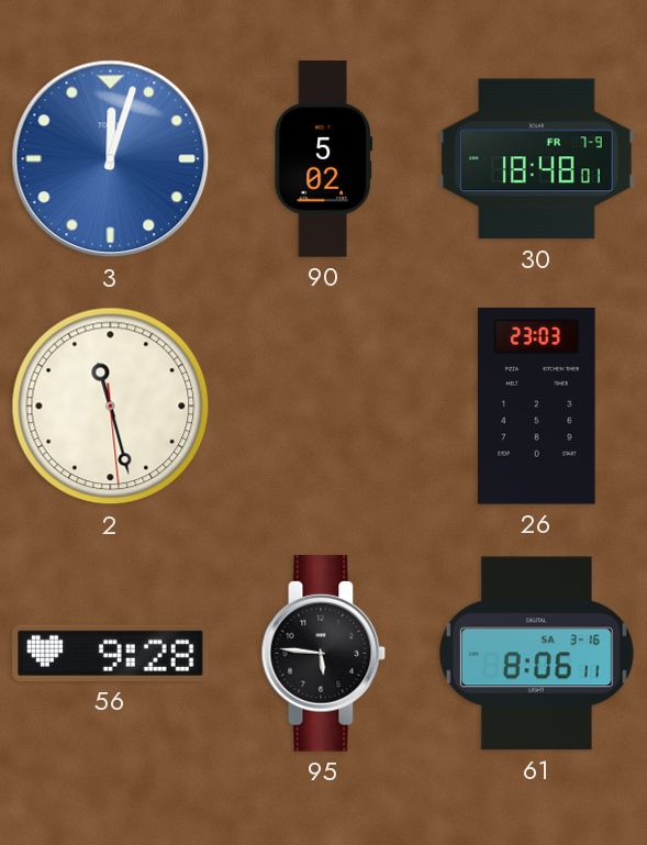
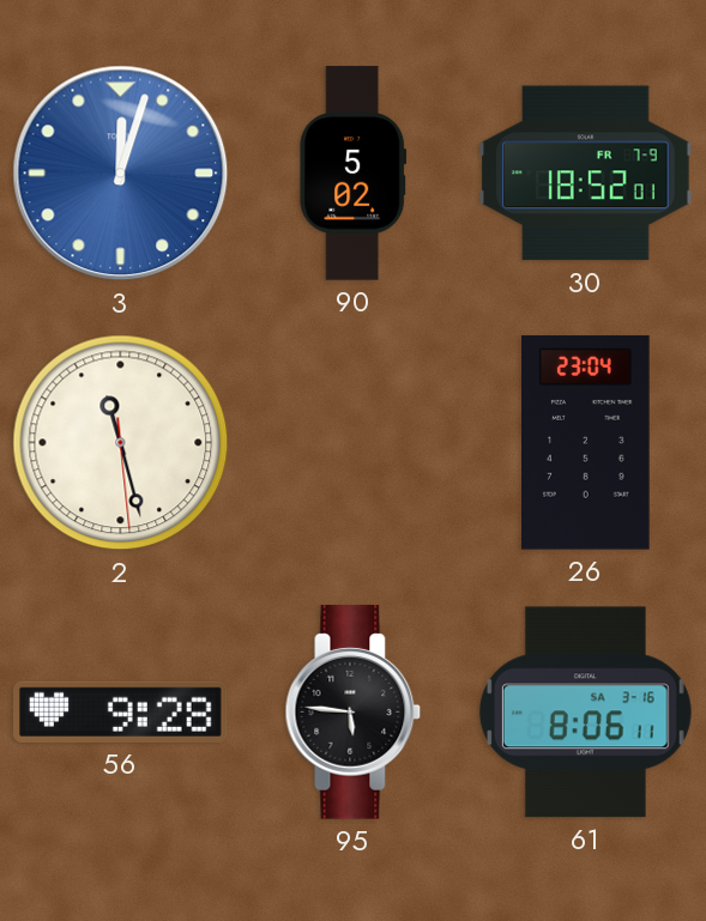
30: 18:48 -> 18:52 (586, 174)
26: 23:03 -> 23:04 (586, 443)
